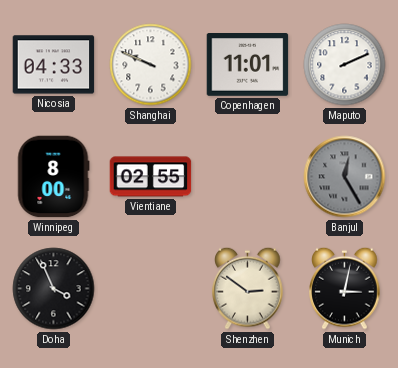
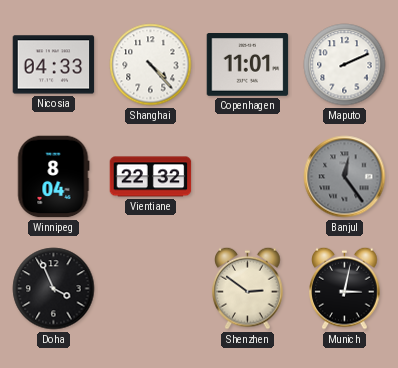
Shanghai: 9:49 -> 4:23 (151, 65)
Winnipeg: 8:00 -> 8:04 (53, 177)
Vientiane: 02:55 -> 22:32 (151, 177)
Banjul: 12:25 -> 12:24 (345, 177)
